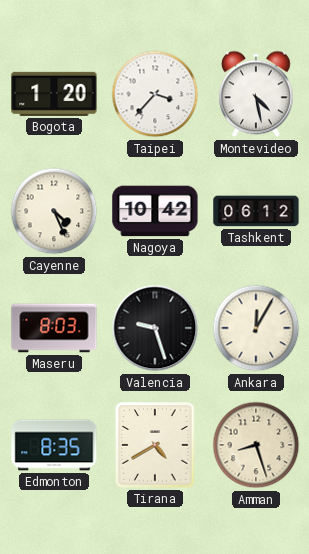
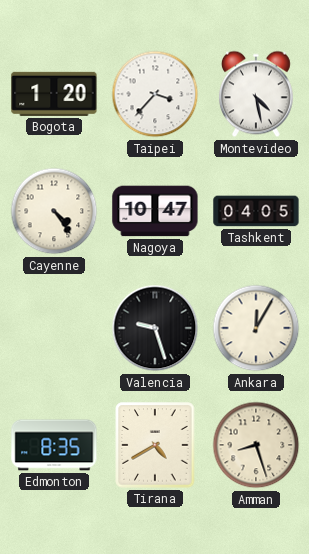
Cayenne: 4:26 -> 4:24 (54, 211)
Nagoya: 10:42 -> 10:47 (155, 211)
Tashkent: 06:12 -> 04:05 (256, 211)
Maseru: 8:03 -> none (54, 328)
